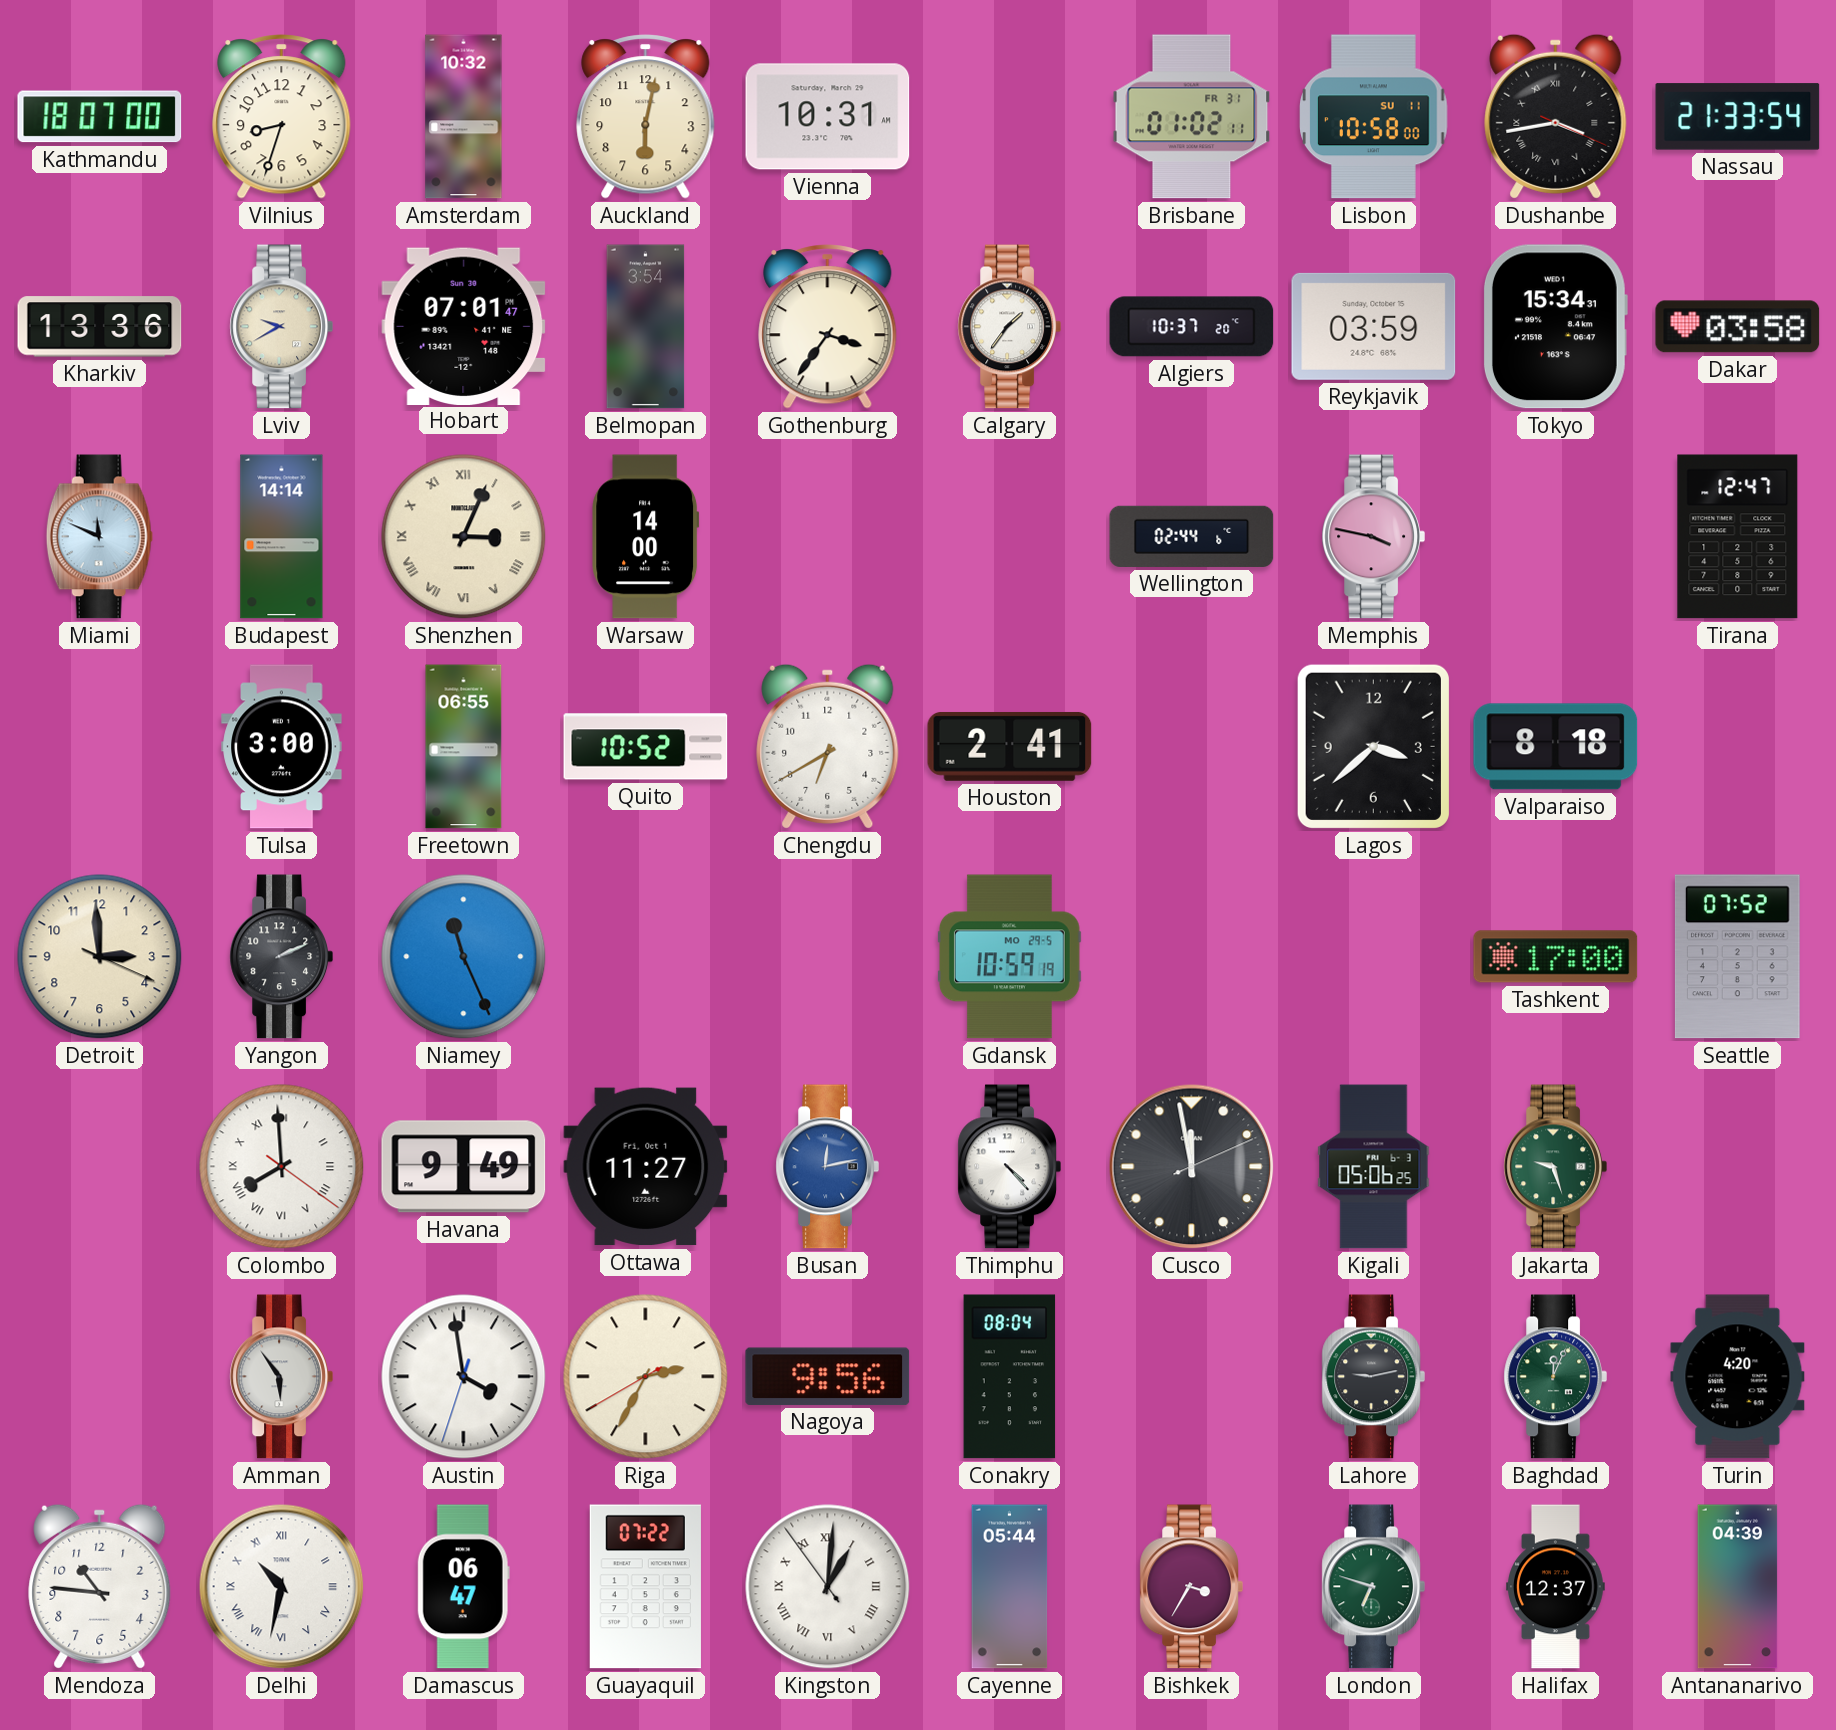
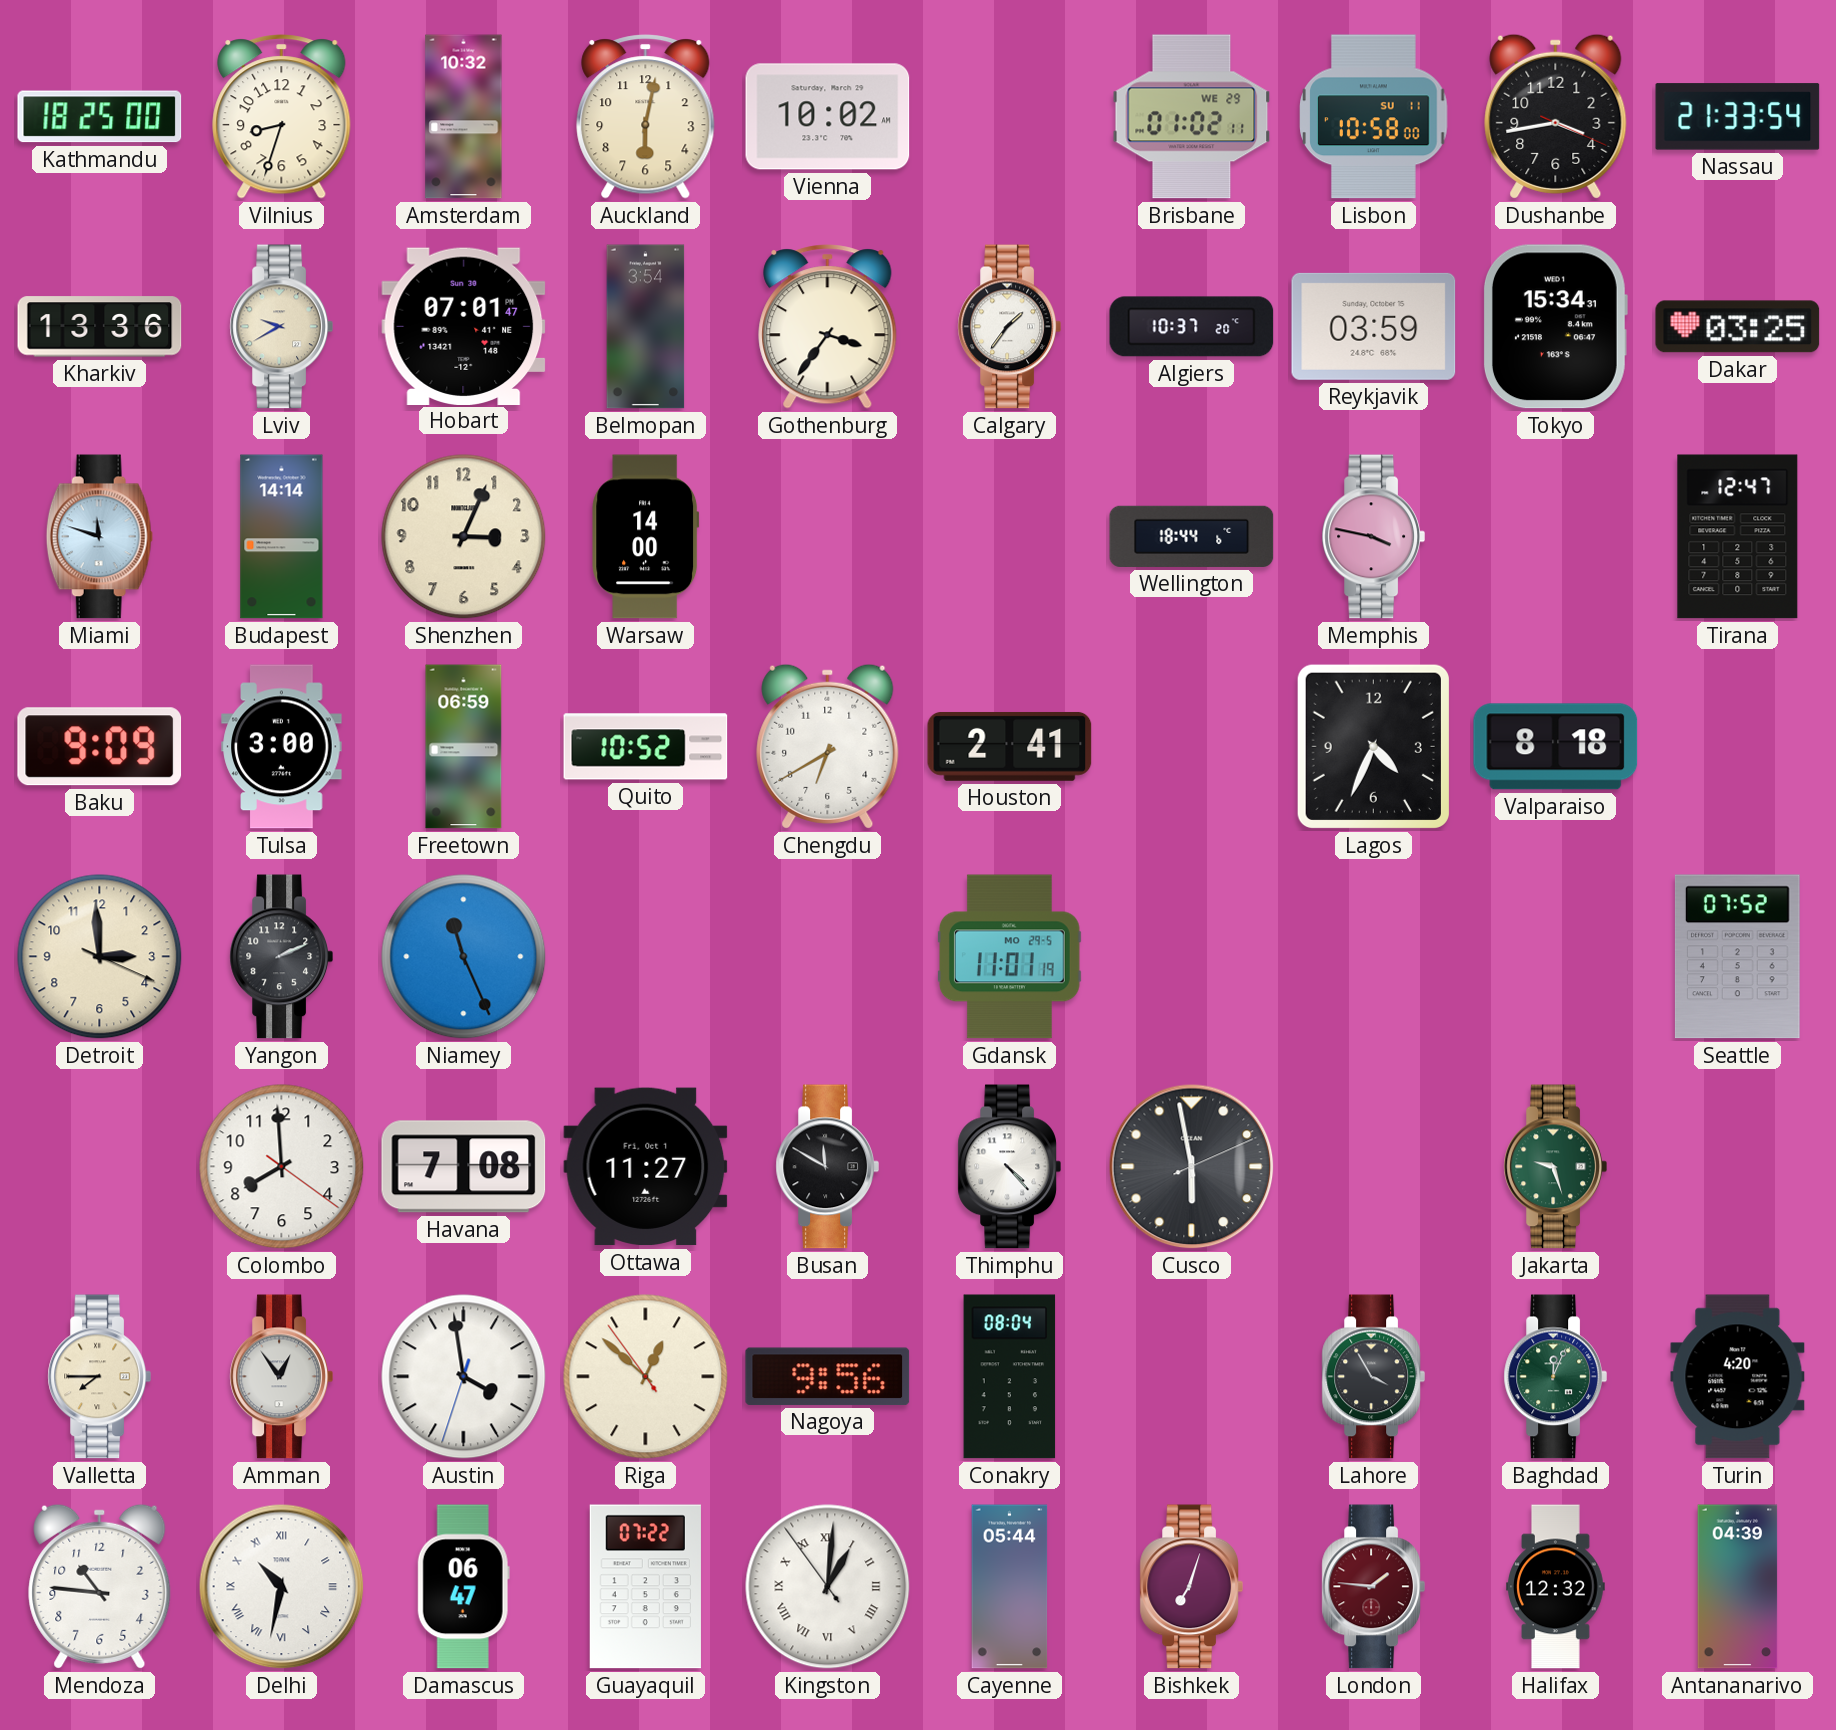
Kathmandu: 18:07 -> 18:25 (100, 117)
Vienna: 10:31 -> 10:02 (828, 117)
Brisbane date: FR 31 -> WE 29 (1192, 117)
Dushanbe numerals: Roman -> Arabic (1556, 116)
Dakar: 03:58 -> 03:25 (1738, 327)
Miami: 11:49 -> 11:48 (99, 537)
Shenzhen numerals: Roman -> Arabic (464, 537)
Wellington: 02:44 -> 18:44 (1192, 536)
Baku: none -> 9:09 (100, 747)
Freetown: 06:55 -> 06:59 (464, 747)
Lagos: 3:38 -> 4:34 (1373, 746)
Gdansk: 10:59 -> 11:01 (1009, 957)
Tashkent: 17:00 -> none (1556, 957)
Colombo numerals: Roman -> Arabic (282, 1167)
Havana: 9:49 -> 7:08 (464, 1167)
Busan: 12:13 -> 11:50 (827, 1167)
Busan dial: blue -> black (827, 1167)
Cusco: 11:58 -> 5:58 (1192, 1167)
Kigali: 05:06 -> none (1374, 1167)
Valletta: none -> 7:45 (99, 1377)
Amman: 5:54 -> 12:54 (281, 1377)
Riga: 2:34 -> 12:51 (646, 1377)
Lahore: 9:13 -> 3:55 (1373, 1377)
Bishkek: 3:35 -> 7:03 (1191, 1587)
London: 6:48 -> 1:46 (1373, 1587)
London dial: green -> burgundy (1373, 1587)
Halifax: 12:37 -> 12:32 (1556, 1587)
